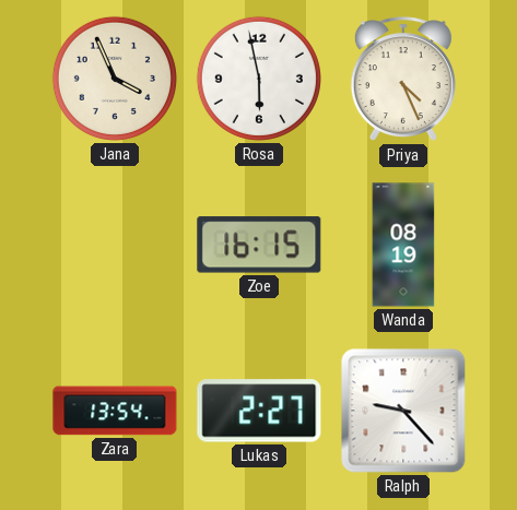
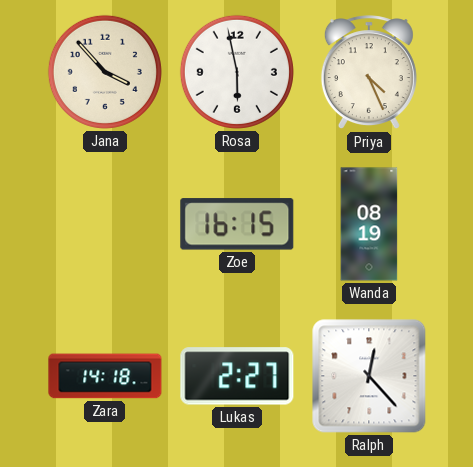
Jana: 3:56 -> 3:53 (105, 72)
Zara: 13:54 -> 14:18 (105, 376)
Ralph: 9:23 -> 12:23 (369, 376)
